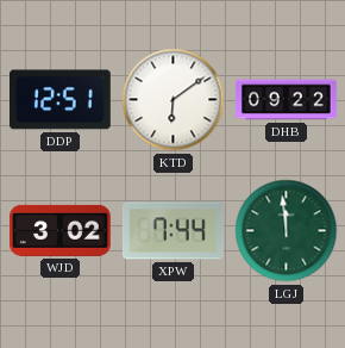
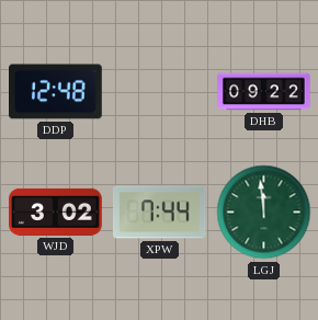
DDP: 12:51 -> 12:48 (56, 92)
KTD: 6:09 -> none (174, 100)
